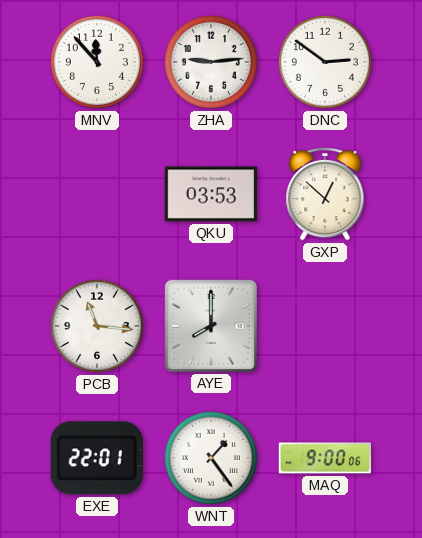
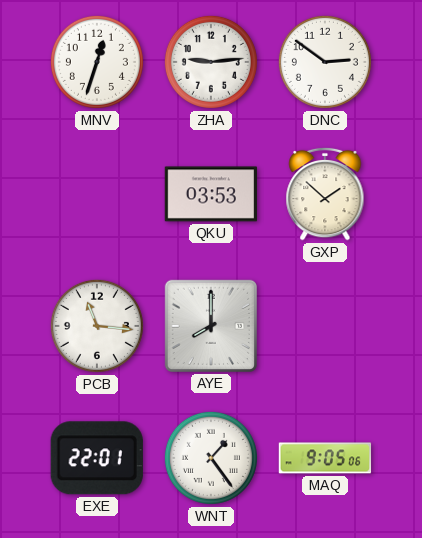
MNV: 11:53 -> 12:33 (97, 62)
GXP: 12:52 -> 1:52 (325, 194)
MAQ: 9:00 -> 9:05 (325, 458)
